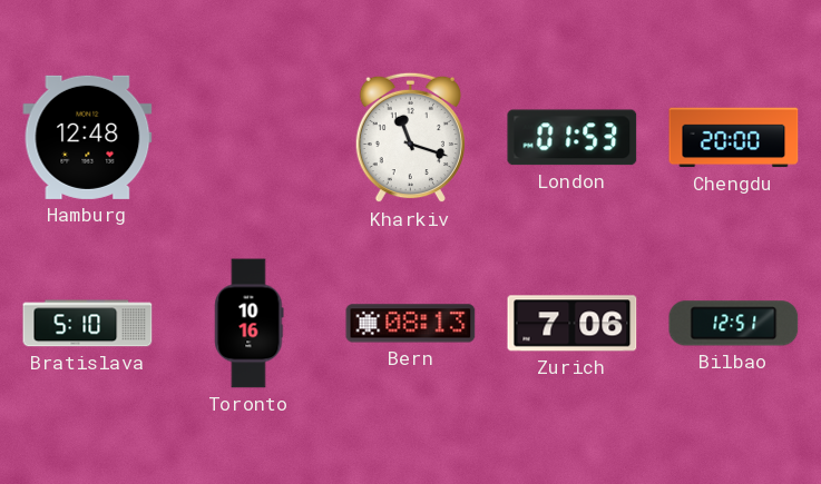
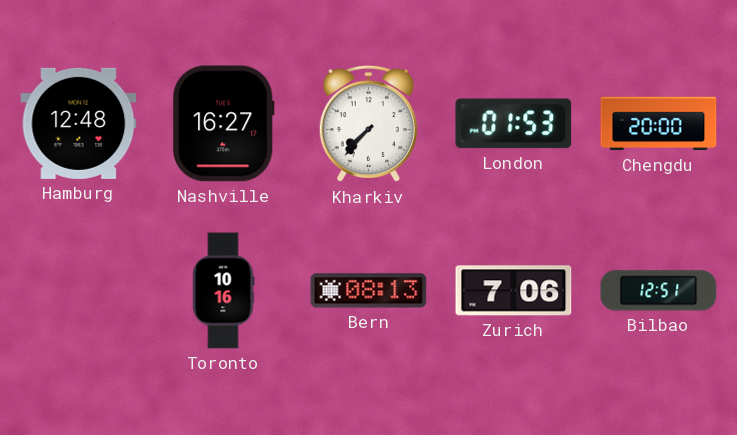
Nashville: none -> 16:27 (223, 124)
Kharkiv: 11:18 -> 7:37 (368, 124)
Bratislava: 5:10 -> none (88, 324)
